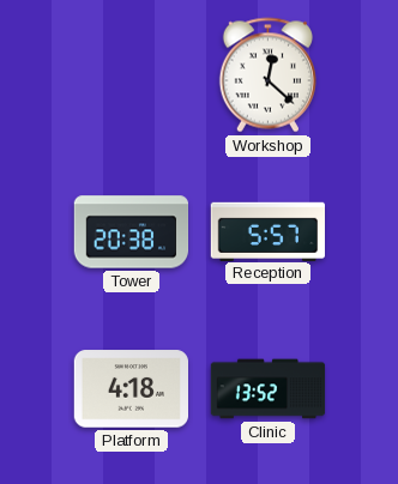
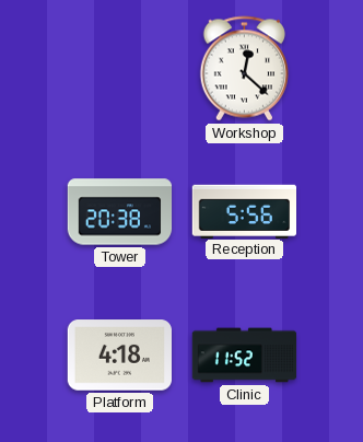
Reception: 5:57 -> 5:56 (244, 211)
Clinic: 13:52 -> 11:52 (245, 356)
